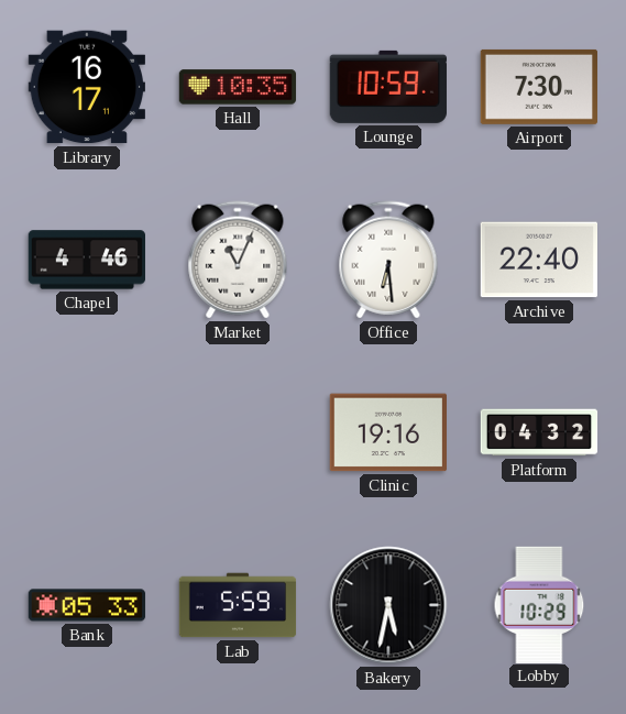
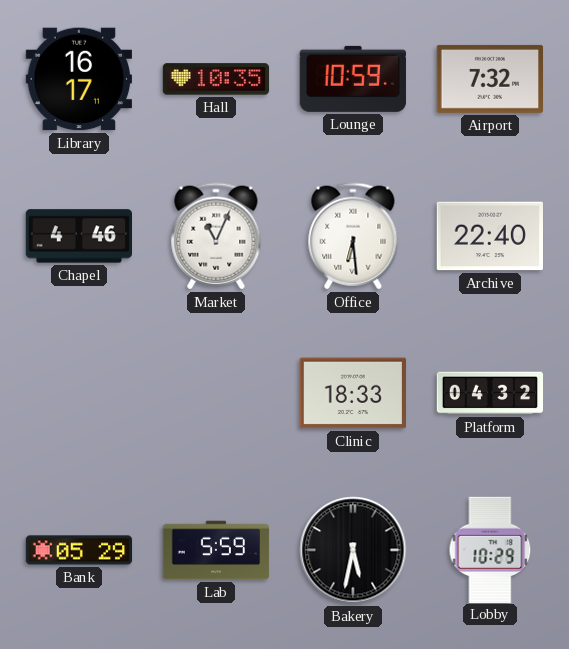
Airport: 7:30 -> 7:32 (489, 79)
Clinic: 19:16 -> 18:33 (352, 393)
Bank: 05:33 -> 05:29 (79, 550)
